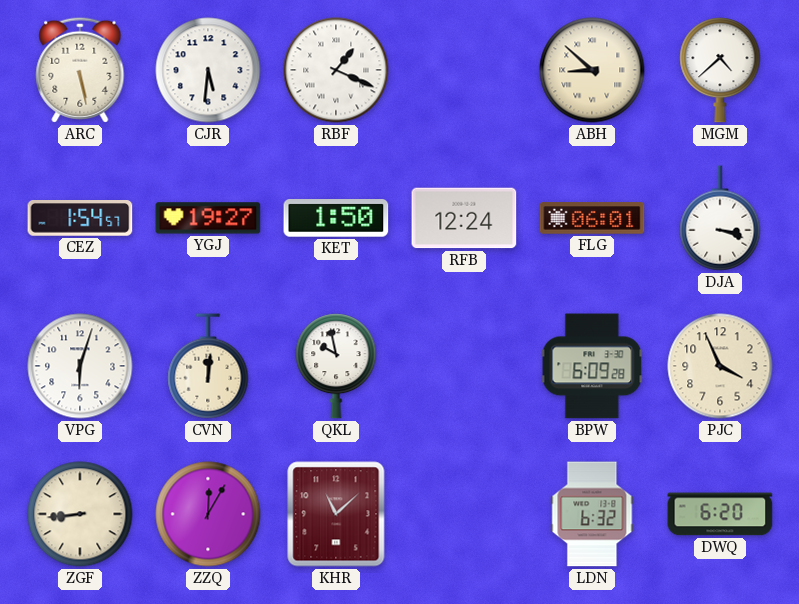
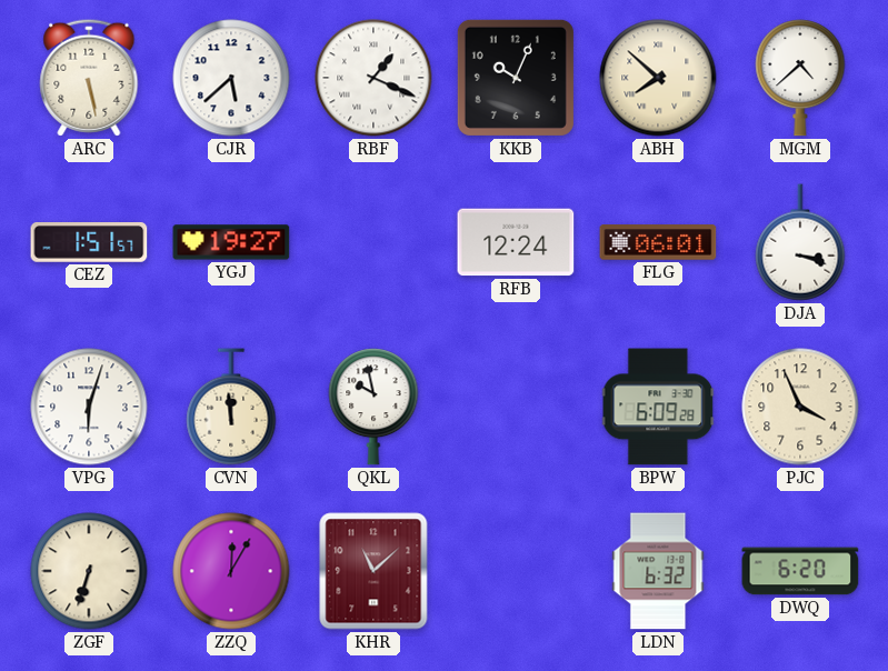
CJR: 5:31 -> 5:38 (231, 78)
KKB: none -> 10:04 (516, 78)
ABH: 8:52 -> 7:52 (658, 78)
CEZ: 1:54 -> 1:51 (89, 243)
KET: 1:50 -> none (336, 218)
CVN: 12:01 -> 11:59 (231, 407)
ZGF: 8:44 -> 6:33 (89, 571)
